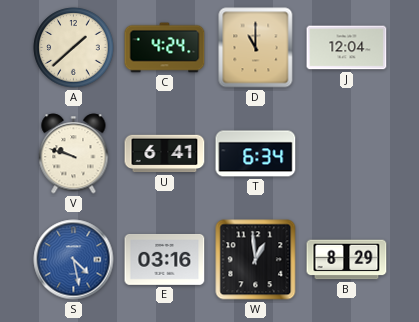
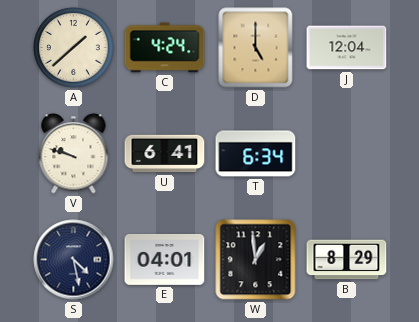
D: 11:00 -> 5:00 (256, 48)
S dial: blue -> navy (74, 260)
E: 03:16 -> 04:01 (165, 259)
